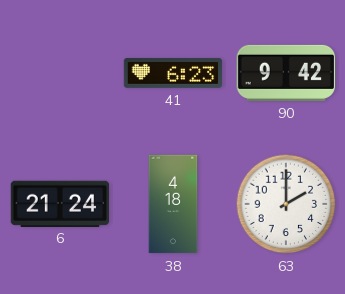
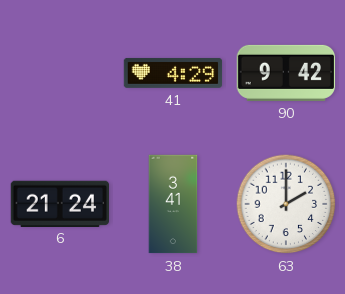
41: 6:23 -> 4:29 (173, 73)
38: 4:18 -> 3:41 (173, 204)
